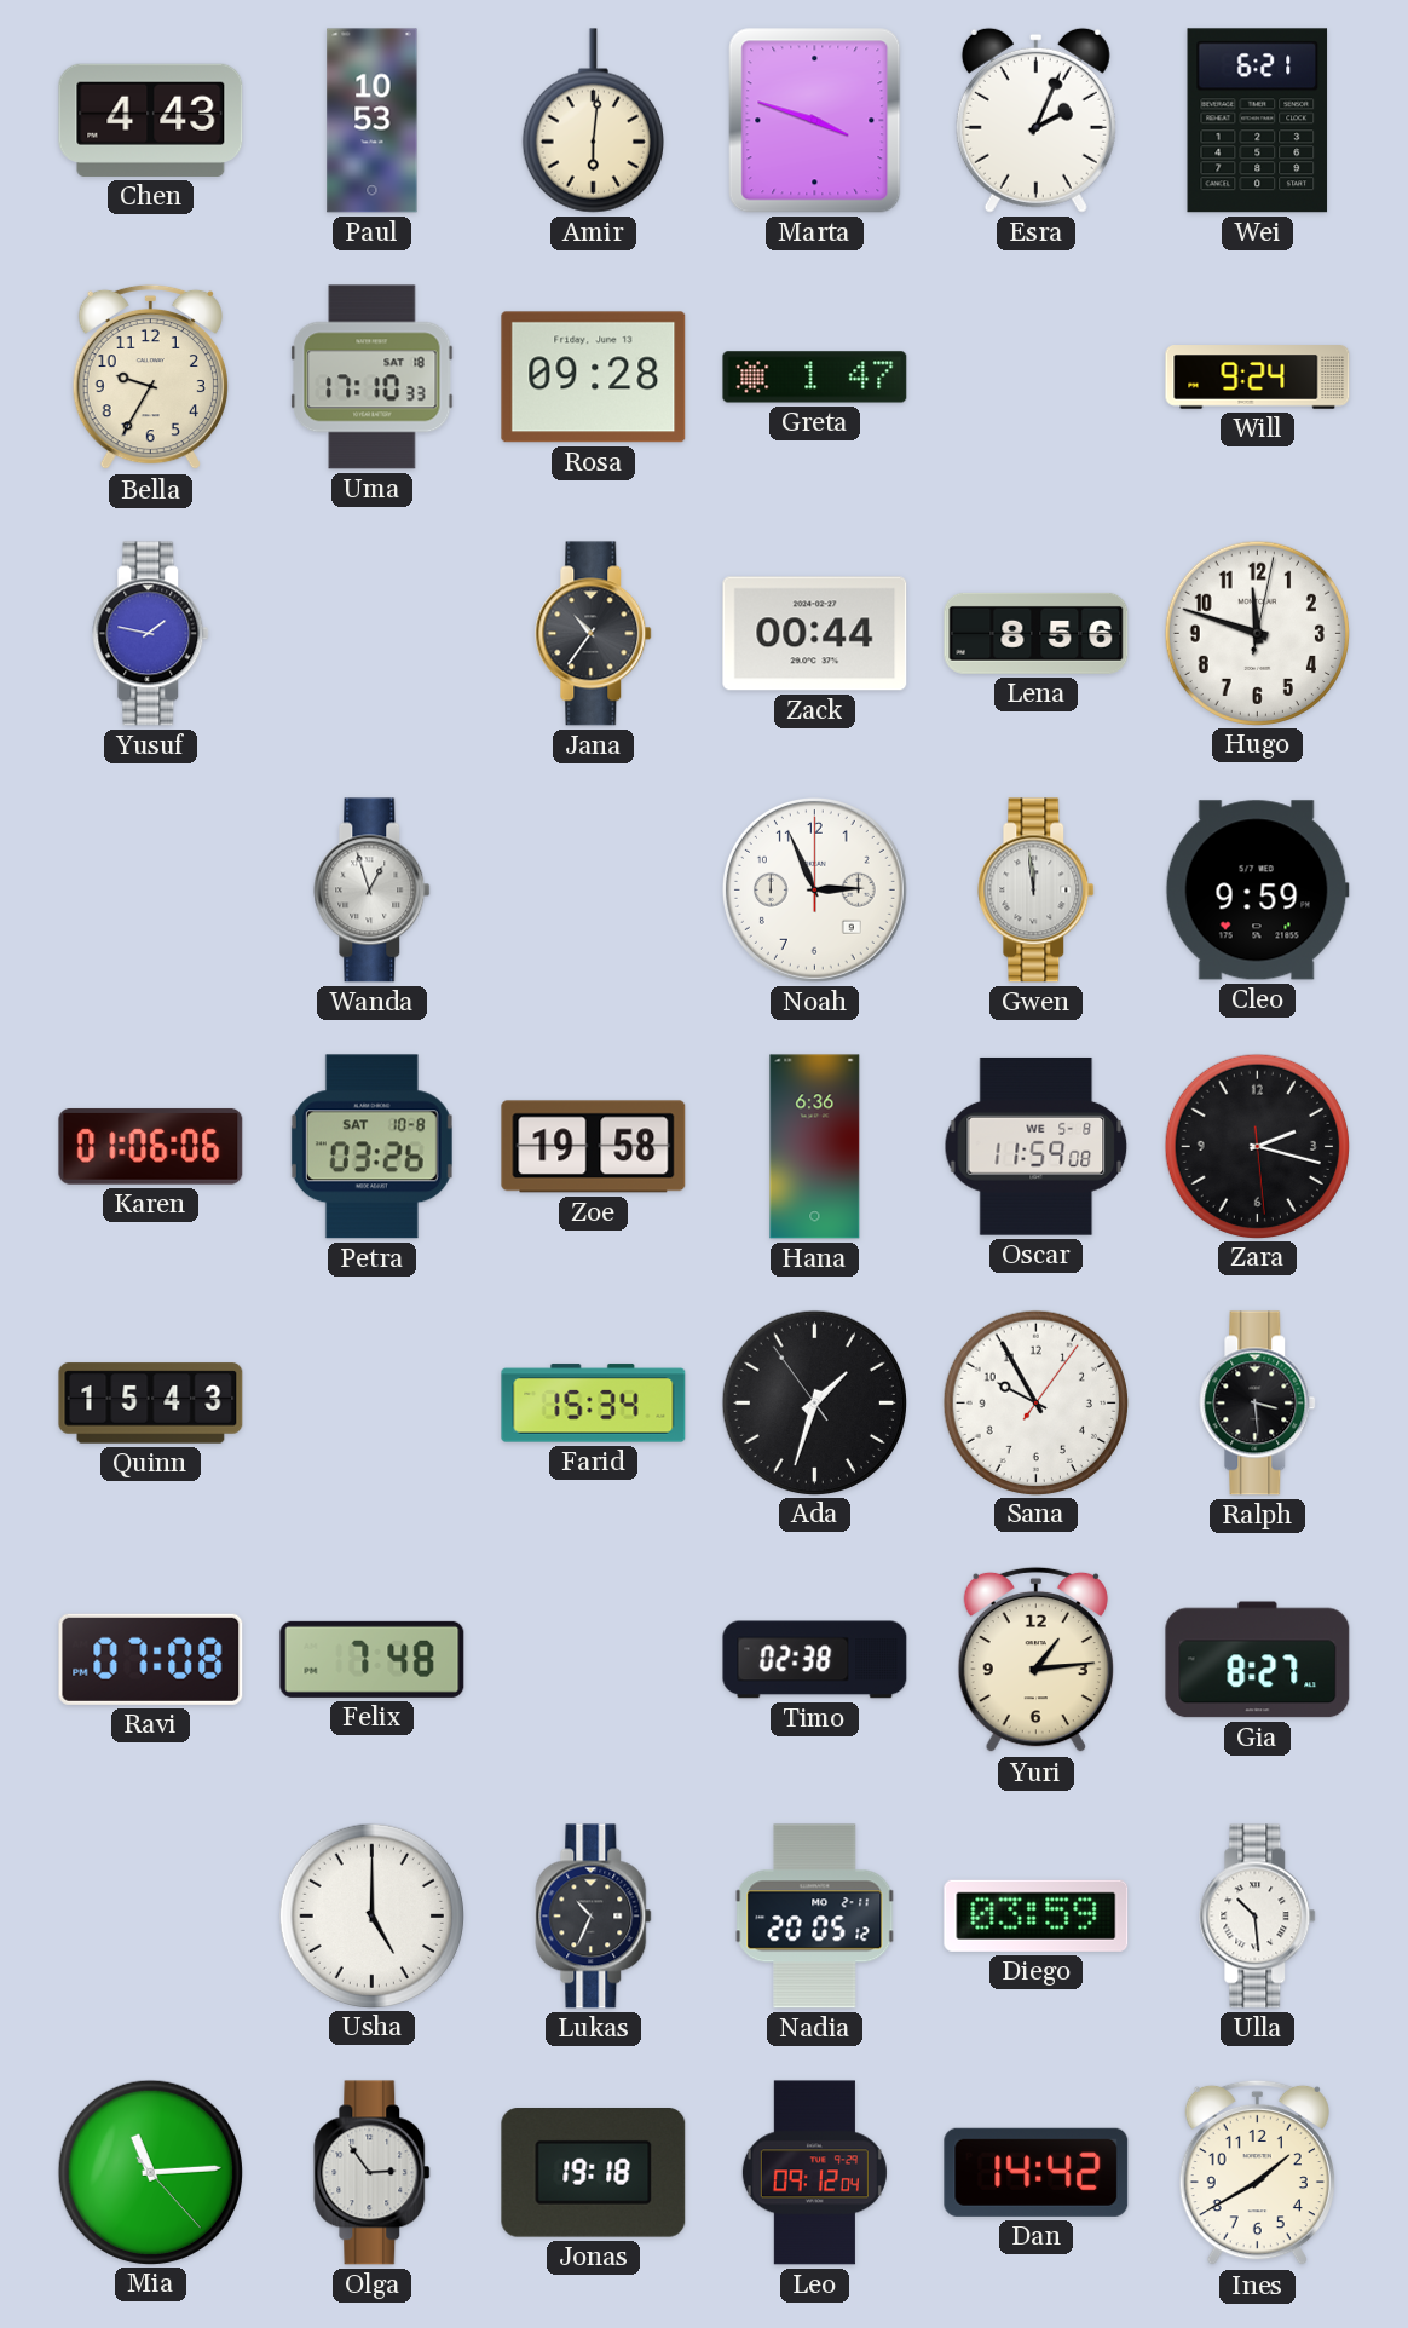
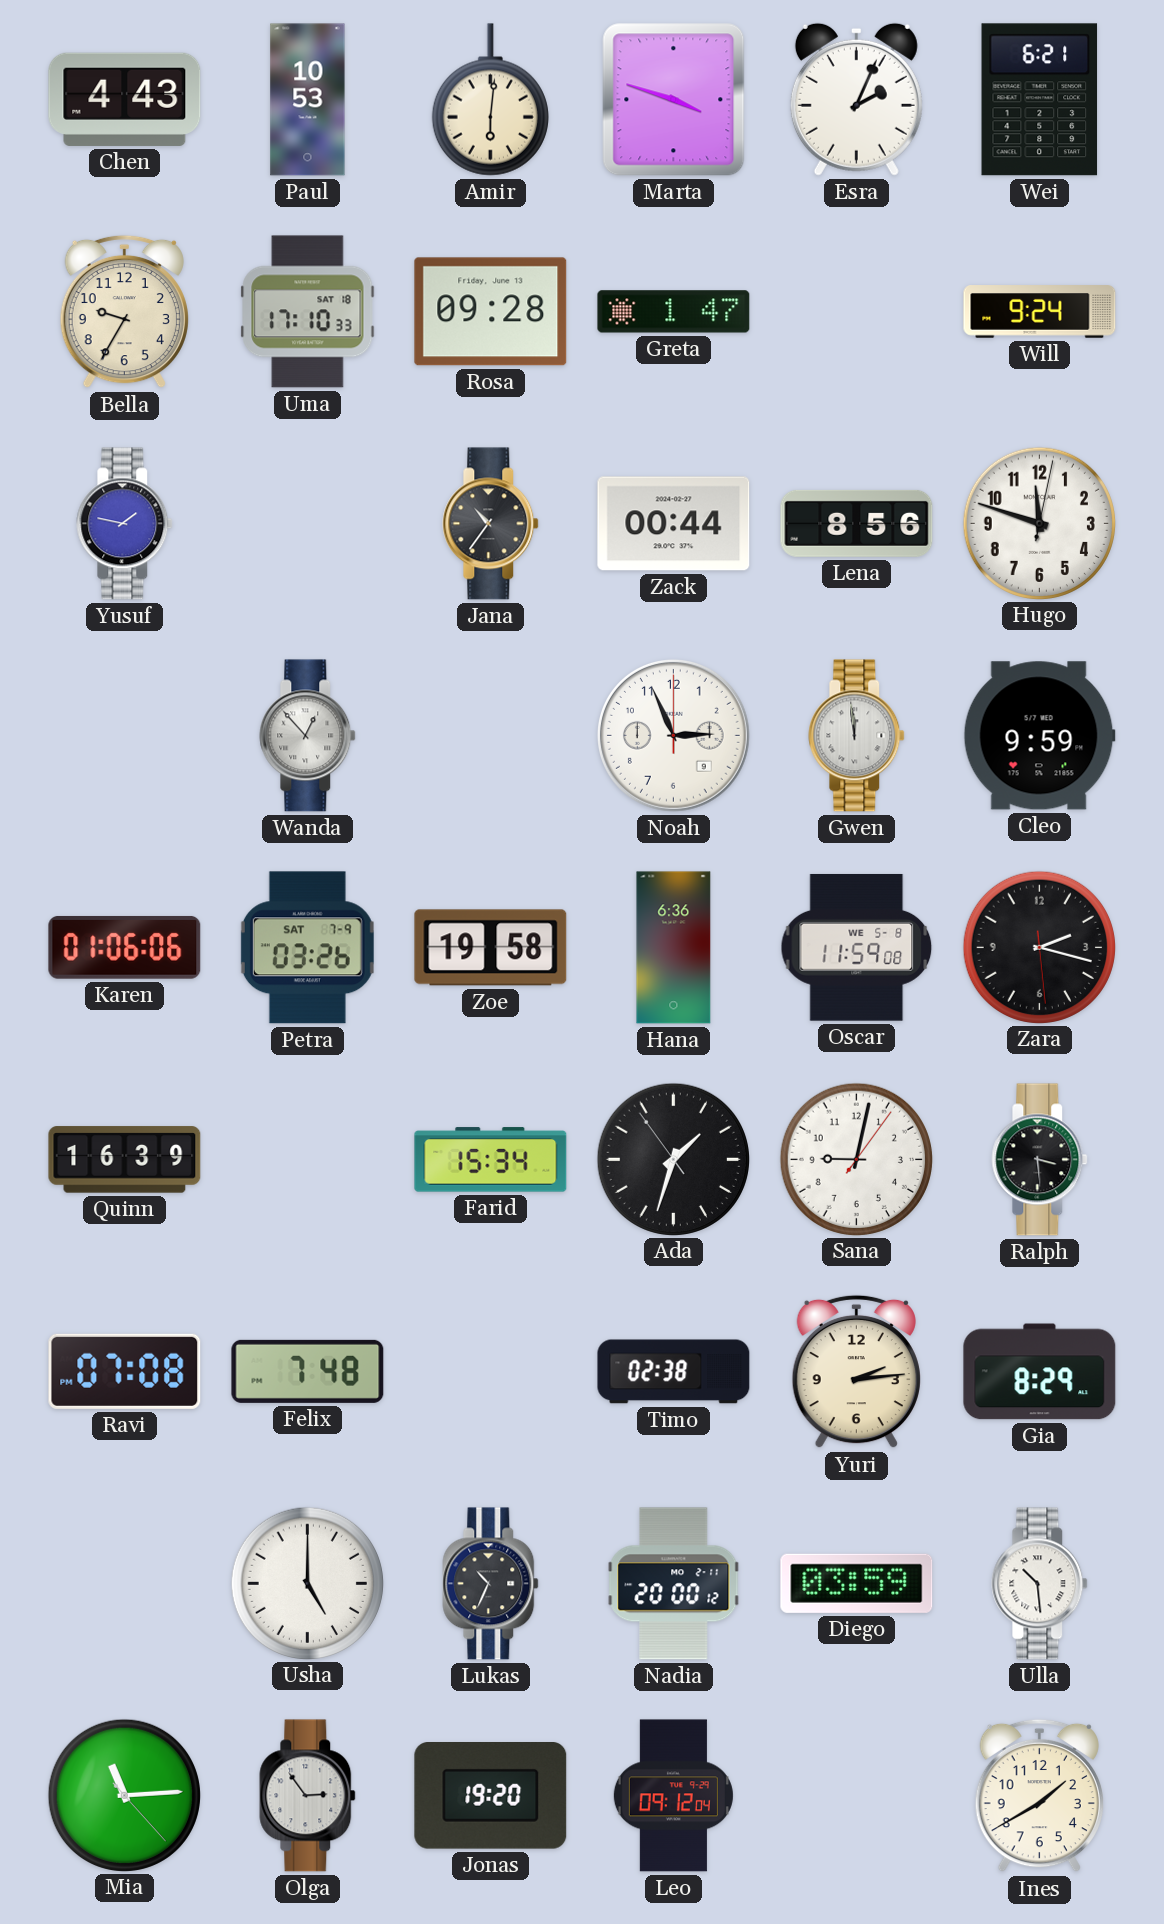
Wanda: 12:57 -> 12:53 (308, 736)
Petra date: SAT 10-8 -> SAT 7-9 (307, 948)
Quinn: 15:43 -> 16:39 (125, 1160)
Sana: 9:55 -> 9:02 (856, 1159)
Yuri: 1:14 -> 2:14 (856, 1372)
Gia: 8:27 -> 8:29 (1040, 1372)
Nadia: 20:05 -> 20:00 (674, 1584)
Jonas: 19:18 -> 19:20 (491, 1796)
Dan: 14:42 -> none (1037, 2172)
